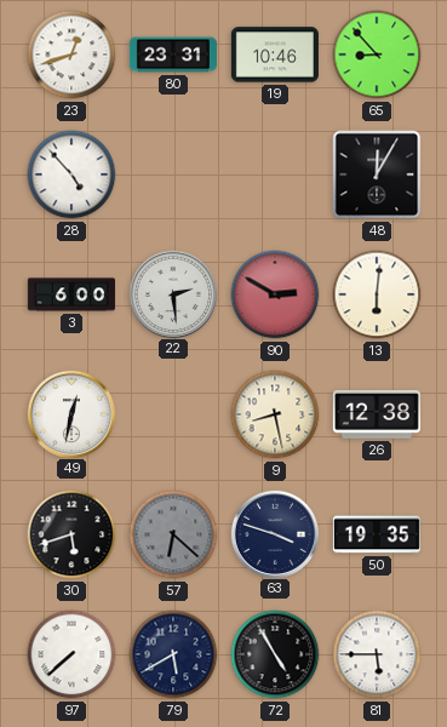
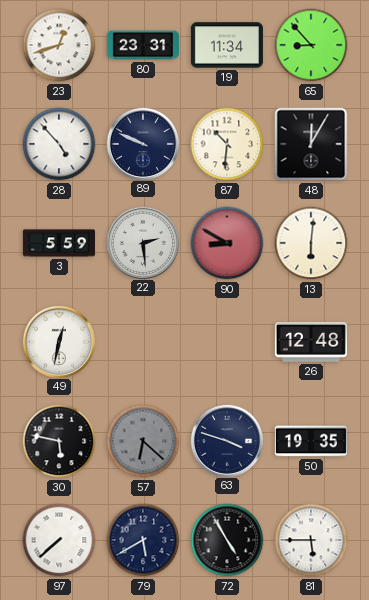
19: 10:46 -> 11:34 (227, 45)
89: none -> 9:49 (142, 143)
87: none -> 10:31 (227, 144)
3: 6:00 -> 5:59 (59, 243)
90: 2:50 -> 8:50 (227, 243)
9: 8:28 -> none (275, 414)
26: 12:38 -> 12:48 (311, 342)
30: 5:42 -> 5:47 (59, 441)
